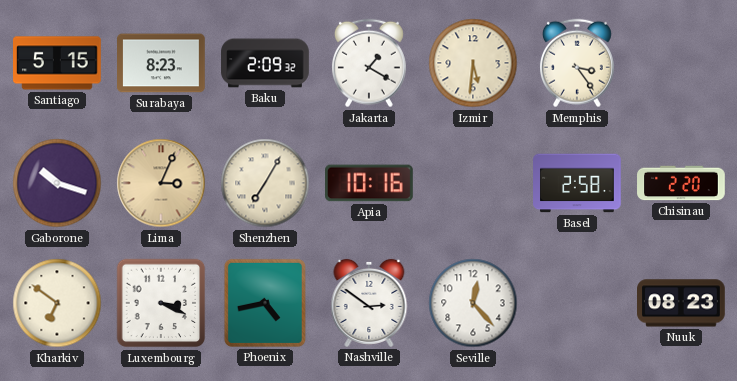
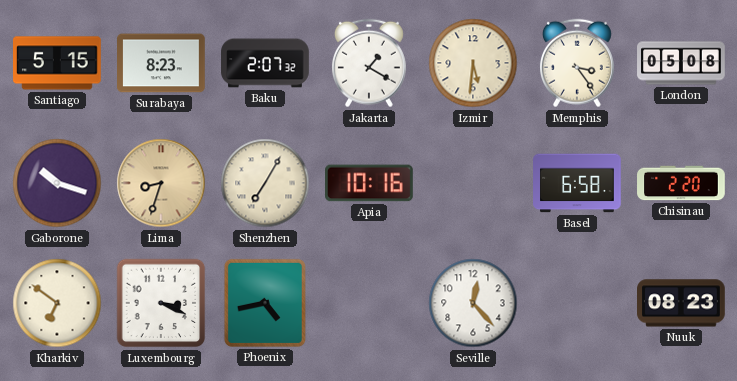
Baku: 2:09 -> 2:07 (265, 63)
London: none -> 05:08 (681, 63)
Lima: 3:04 -> 8:33 (161, 183)
Basel: 2:58 -> 6:58 (577, 183)
Nashville: 2:51 -> none (369, 303)
